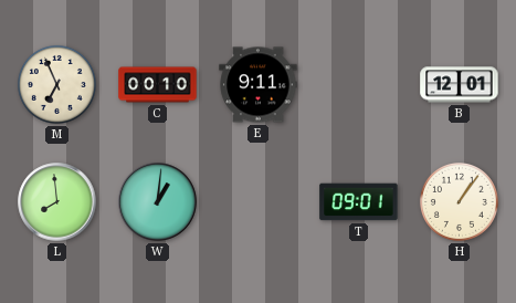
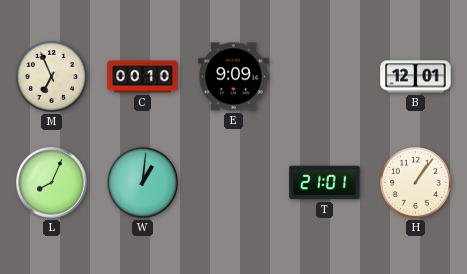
E: 9:11 -> 9:09 (234, 77)
L: 7:59 -> 8:04 (52, 183)
T: 09:01 -> 21:01 (325, 183)
